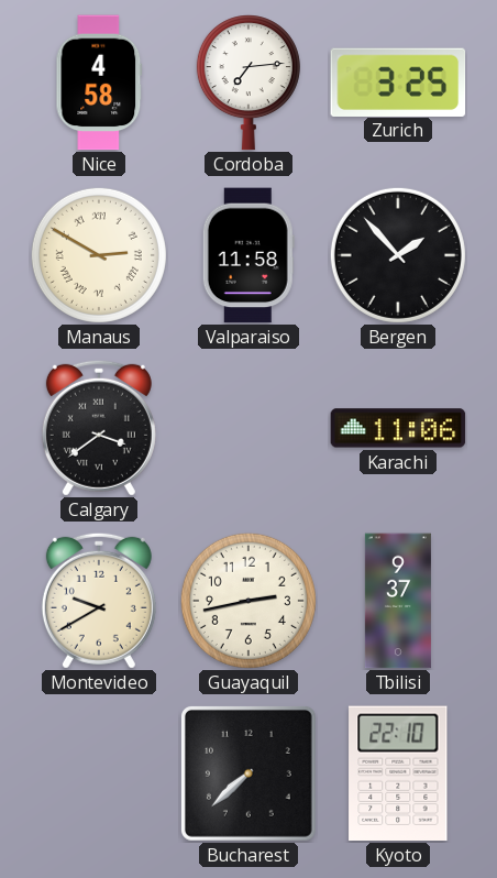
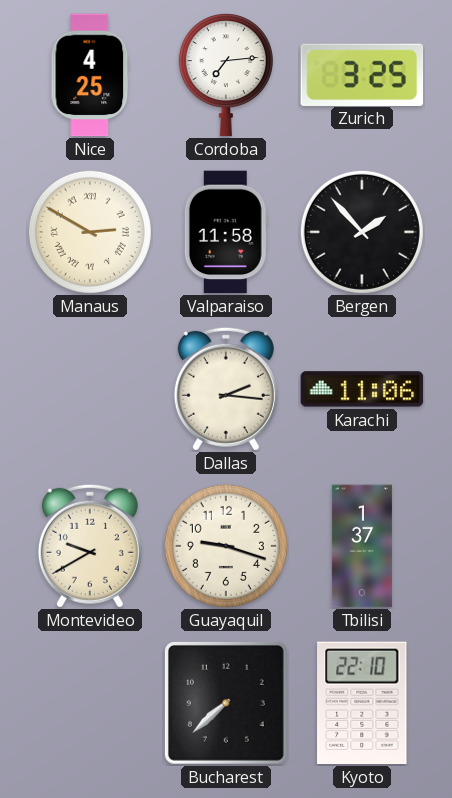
Nice: 4:58 -> 4:25 (90, 75)
Calgary: 3:39 -> none (99, 428)
Dallas: none -> 2:16 (226, 389)
Guayaquil: 2:43 -> 9:18 (226, 546)
Tbilisi: 9:37 -> 1:37 (362, 546)
